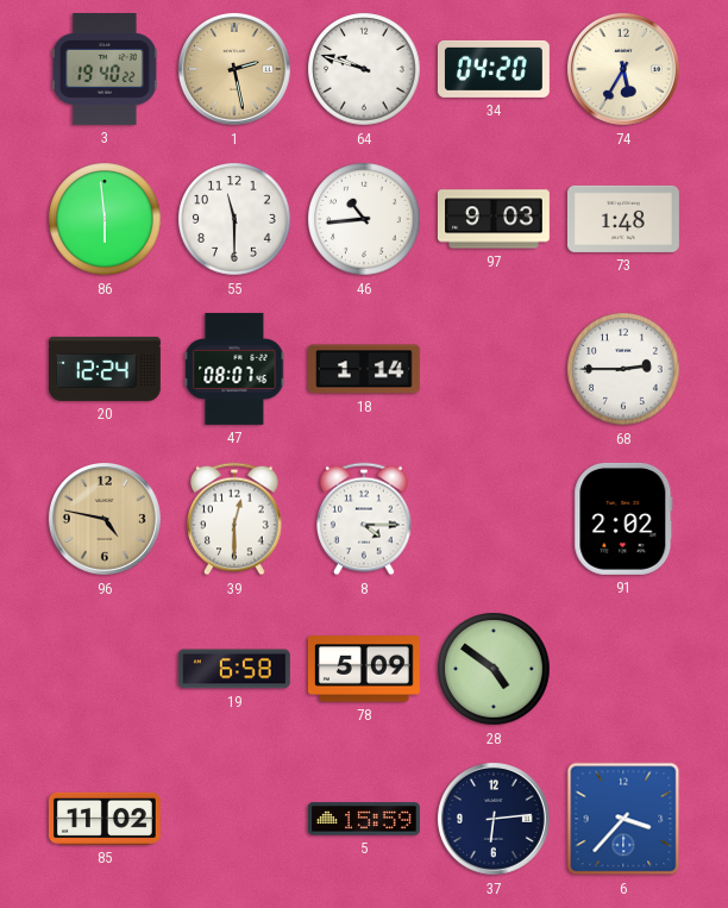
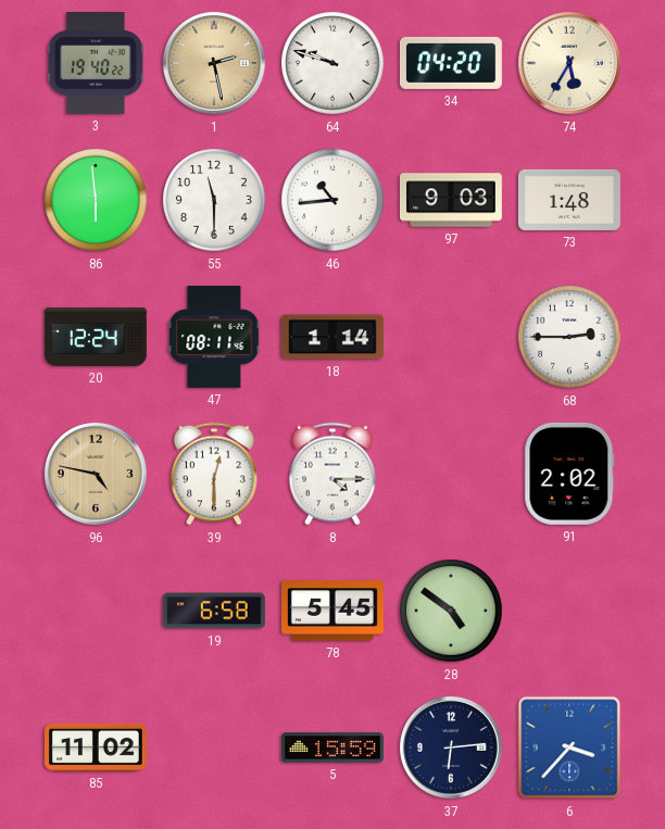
47: 08:07 -> 08:11 (214, 337)
78: 5:09 -> 5:45 (332, 611)
